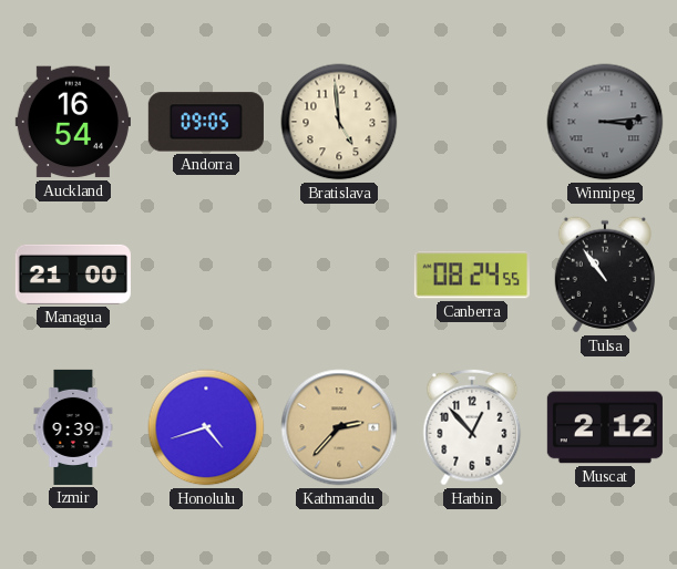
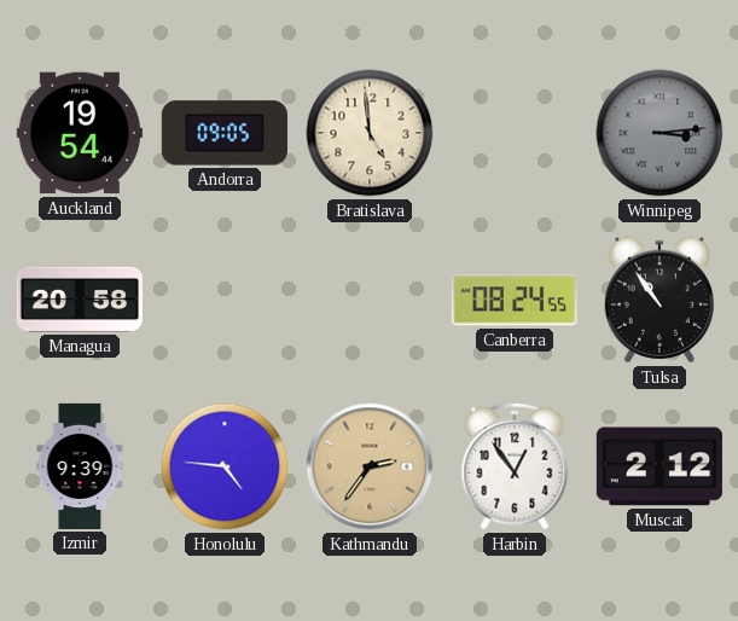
Auckland: 16:54 -> 19:54 (80, 133)
Managua: 21:00 -> 20:58 (80, 300)
Honolulu: 4:42 -> 4:46 (225, 466)
Kathmandu: 2:37 -> 2:36 (370, 466)
Harbin: 12:53 -> 12:54 (515, 466)
